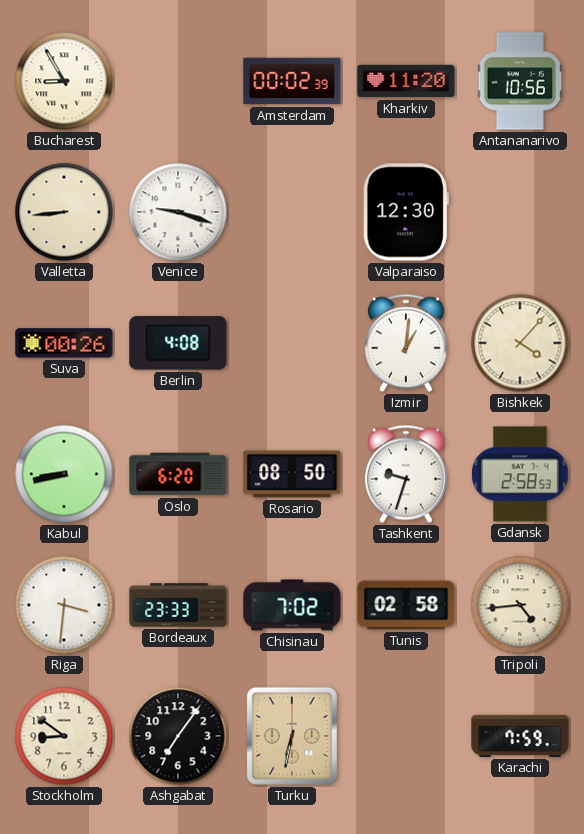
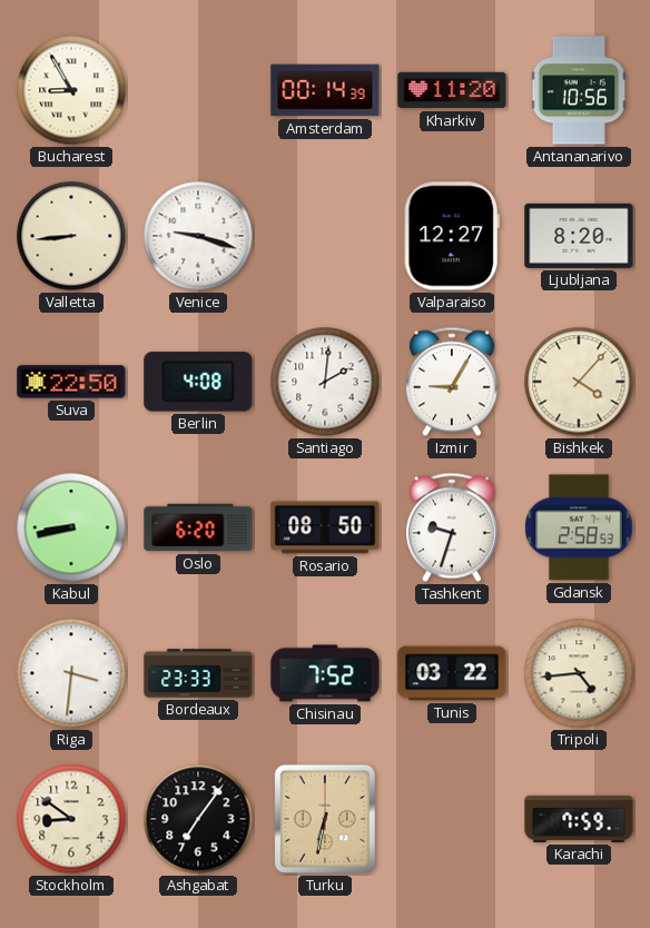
Amsterdam: 00:02 -> 00:14 (325, 90)
Valparaiso: 12:30 -> 12:27 (452, 236)
Ljubljana: none -> 8:20 (579, 236)
Suva: 00:26 -> 22:50 (71, 382)
Santiago: none -> 2:01 (325, 382)
Izmir: 1:01 -> 9:05 (452, 382)
Chisinau: 7:02 -> 7:52 (325, 673)
Tunis: 02:58 -> 03:22 (452, 673)
